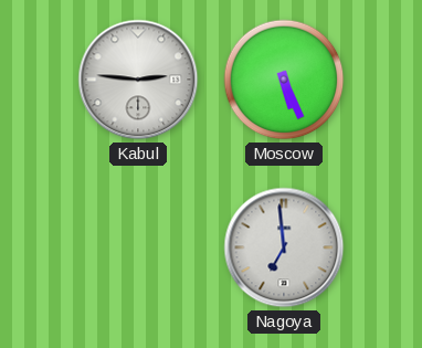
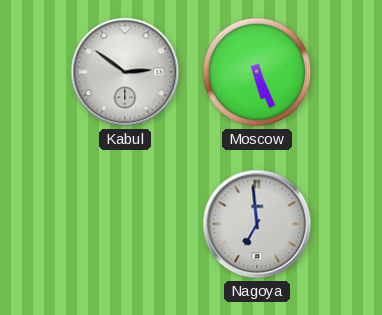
Kabul: 2:46 -> 2:51 (125, 72)
